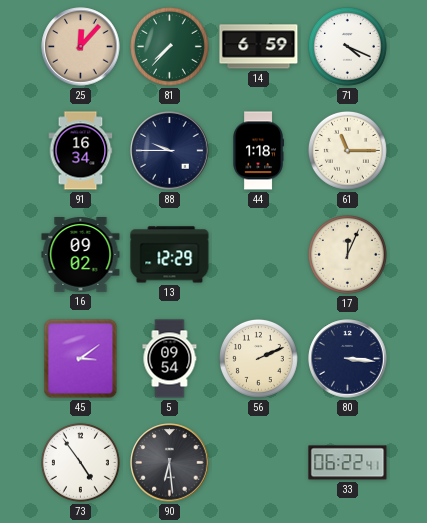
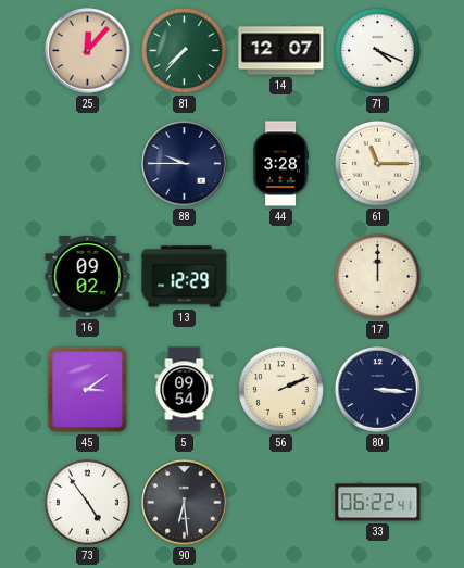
14: 6:59 -> 12:07 (281, 51)
91: 16:34 -> none (81, 151)
44: 1:18 -> 3:28 (280, 164)
17: 12:04 -> 12:00 (377, 276)
